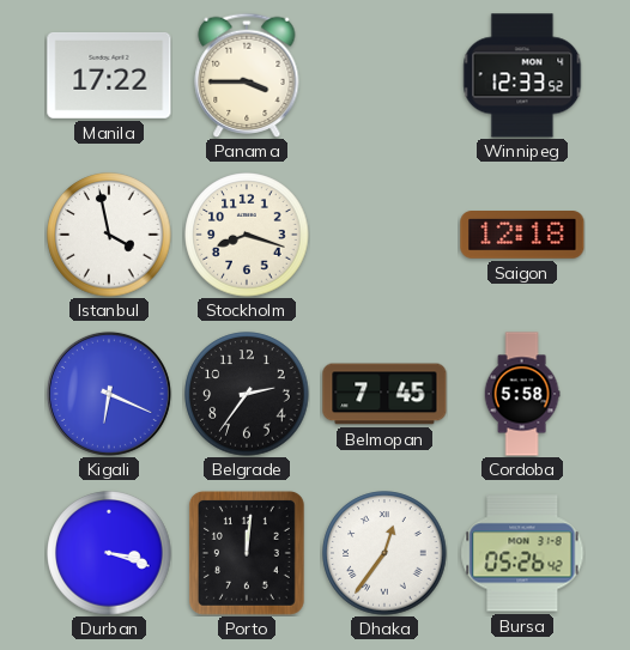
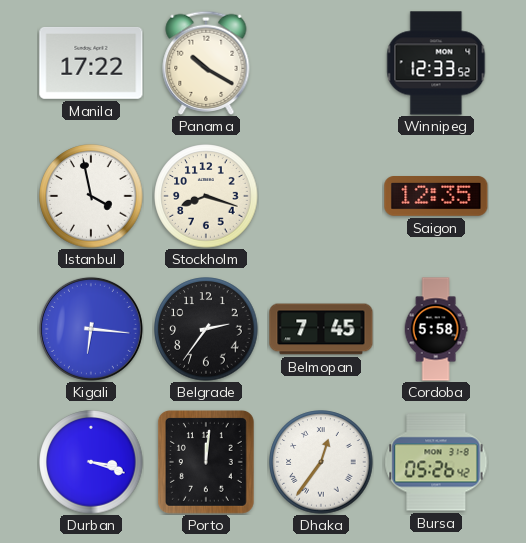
Panama: 3:45 -> 10:20 (206, 62)
Saigon: 12:18 -> 12:35 (436, 197)
Kigali: 6:19 -> 6:16 (91, 329)
